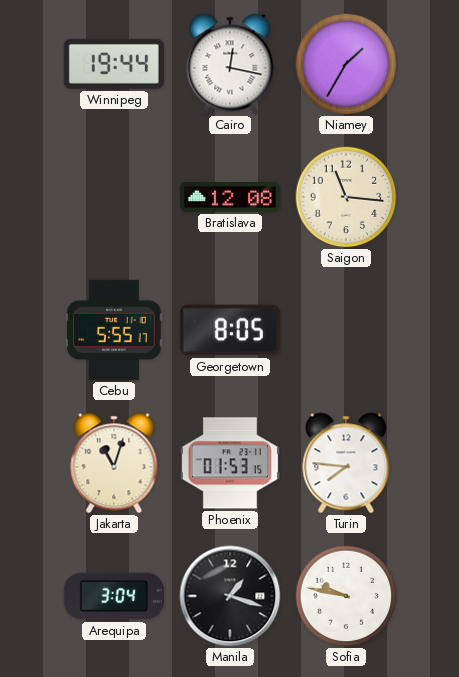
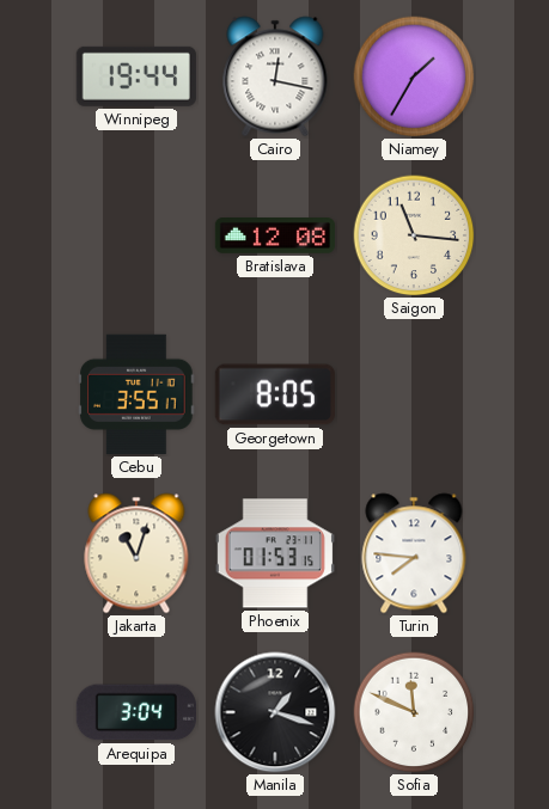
Cebu: 5:55 -> 3:55 (136, 394)
Sofia: 9:47 -> 11:49 (414, 712)
